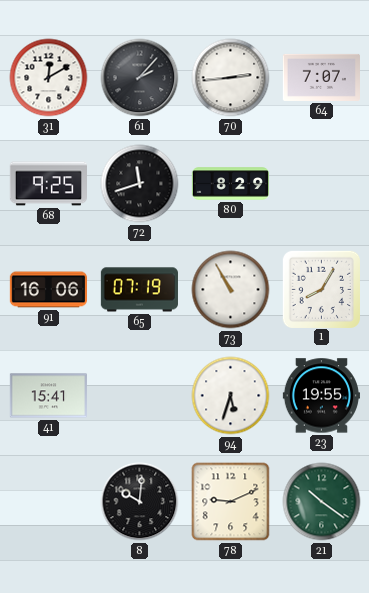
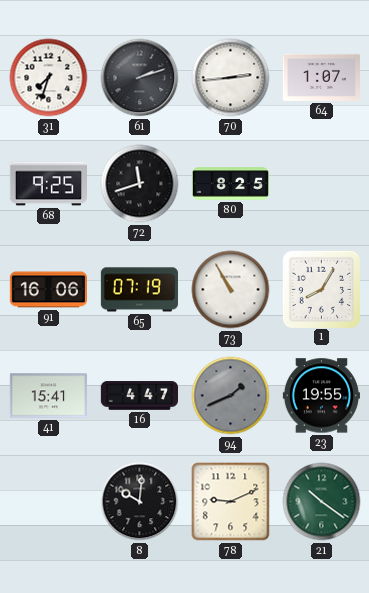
31: 12:10 -> 7:33 (49, 78)
61: 2:07 -> 2:12 (140, 78)
64: 7:07 -> 1:07 (321, 77)
80: 8:29 -> 8:25 (230, 184)
16: none -> 4:47 (139, 396)
94: 5:33 -> 1:41 (231, 396)
94 dial: white -> grey (231, 396)
